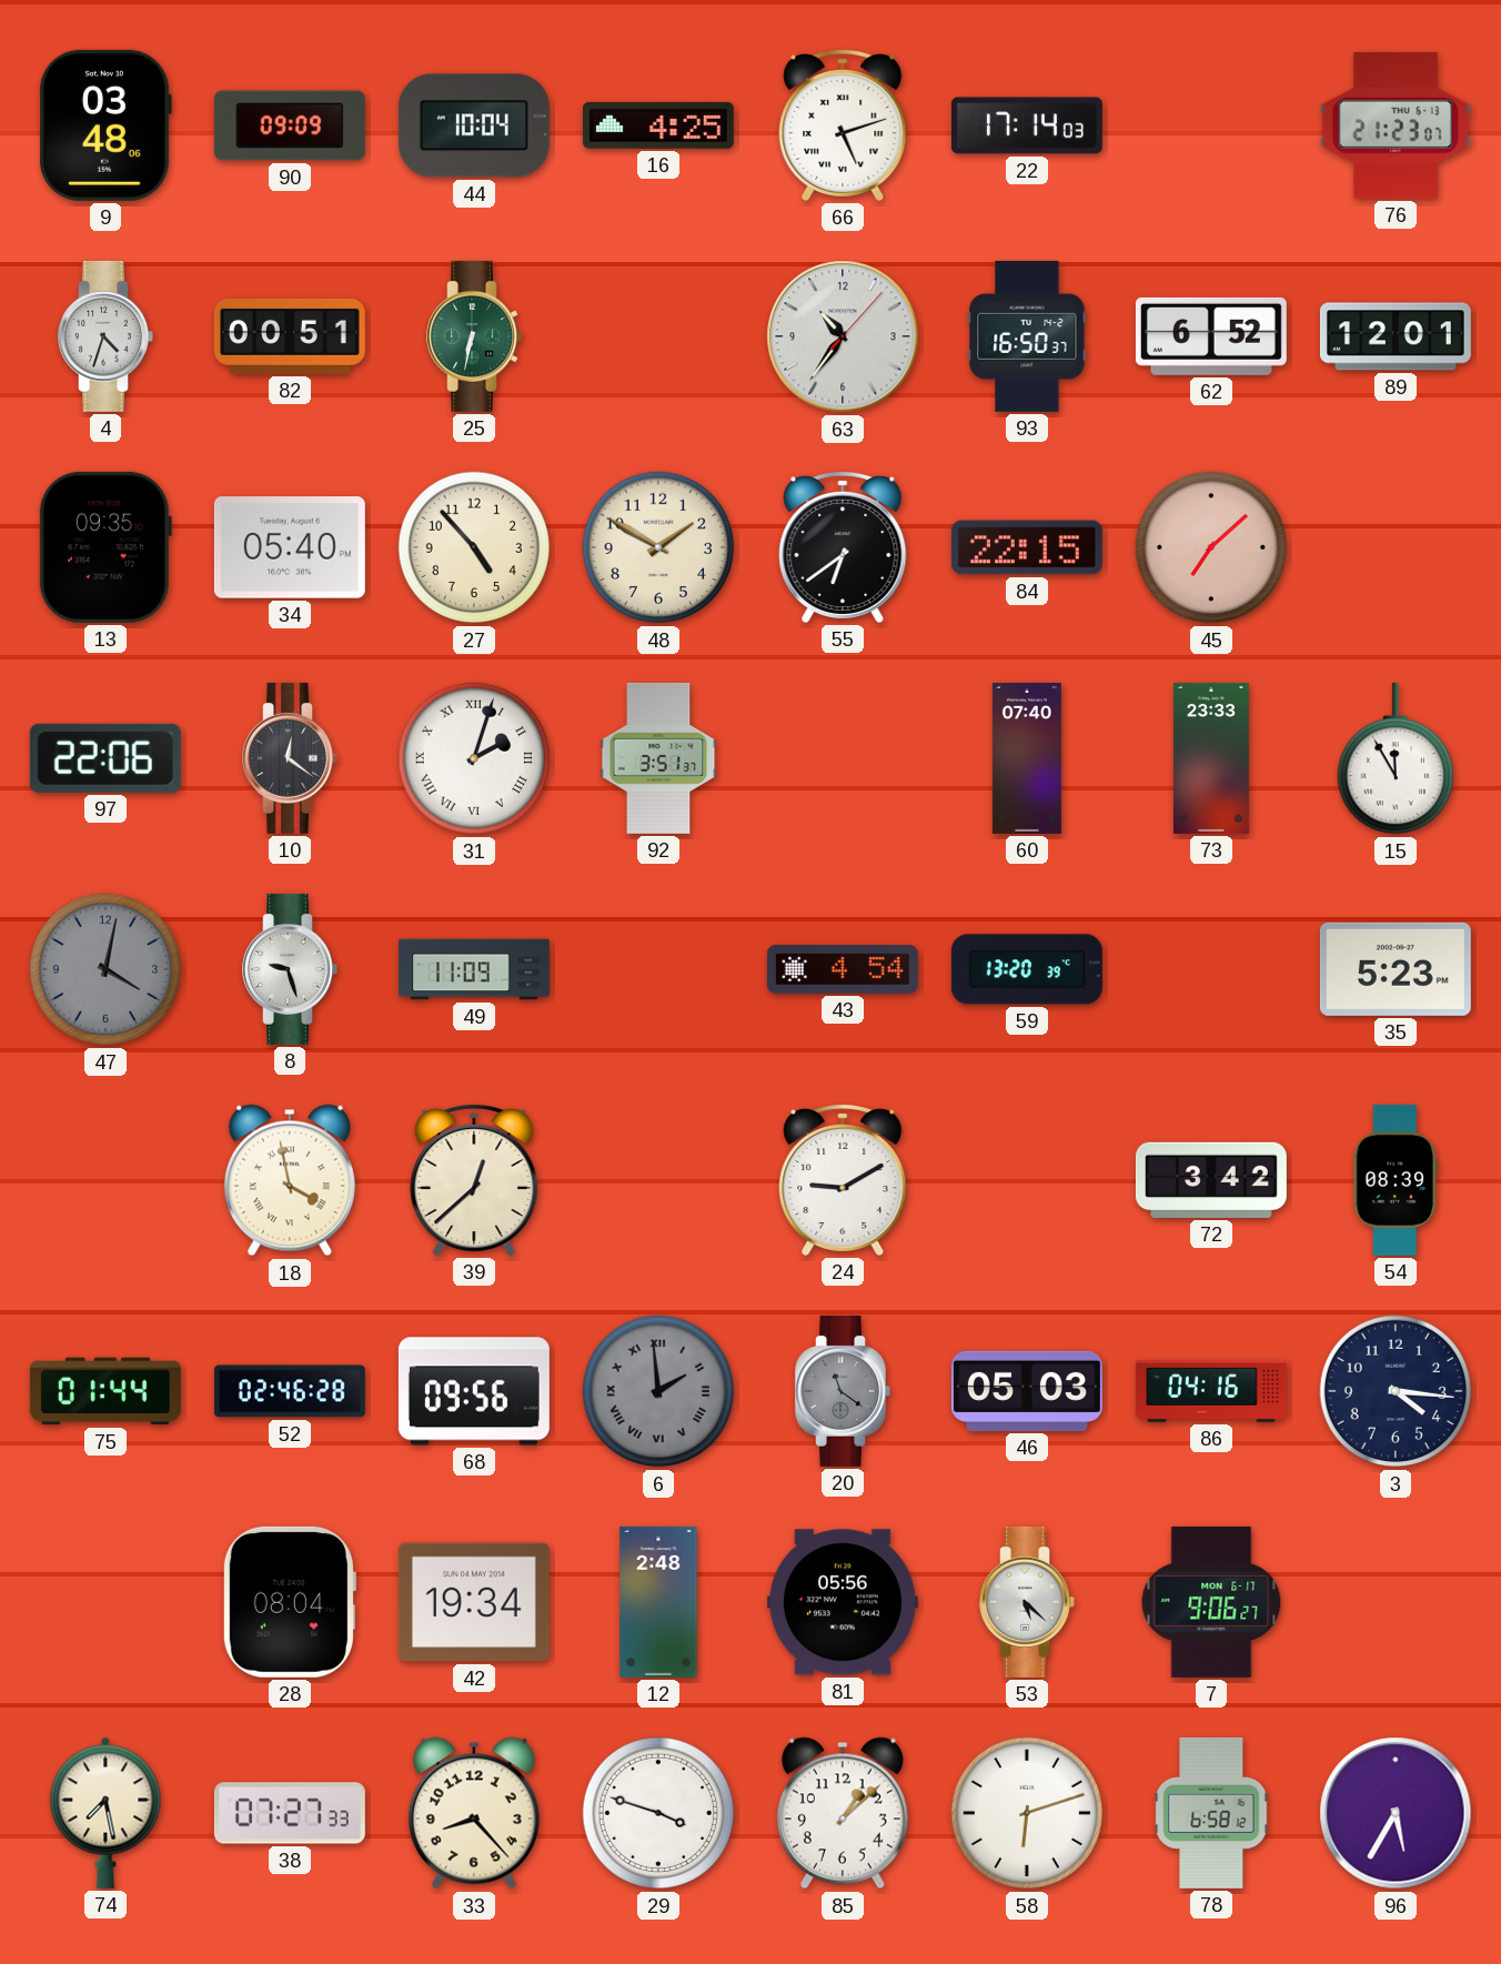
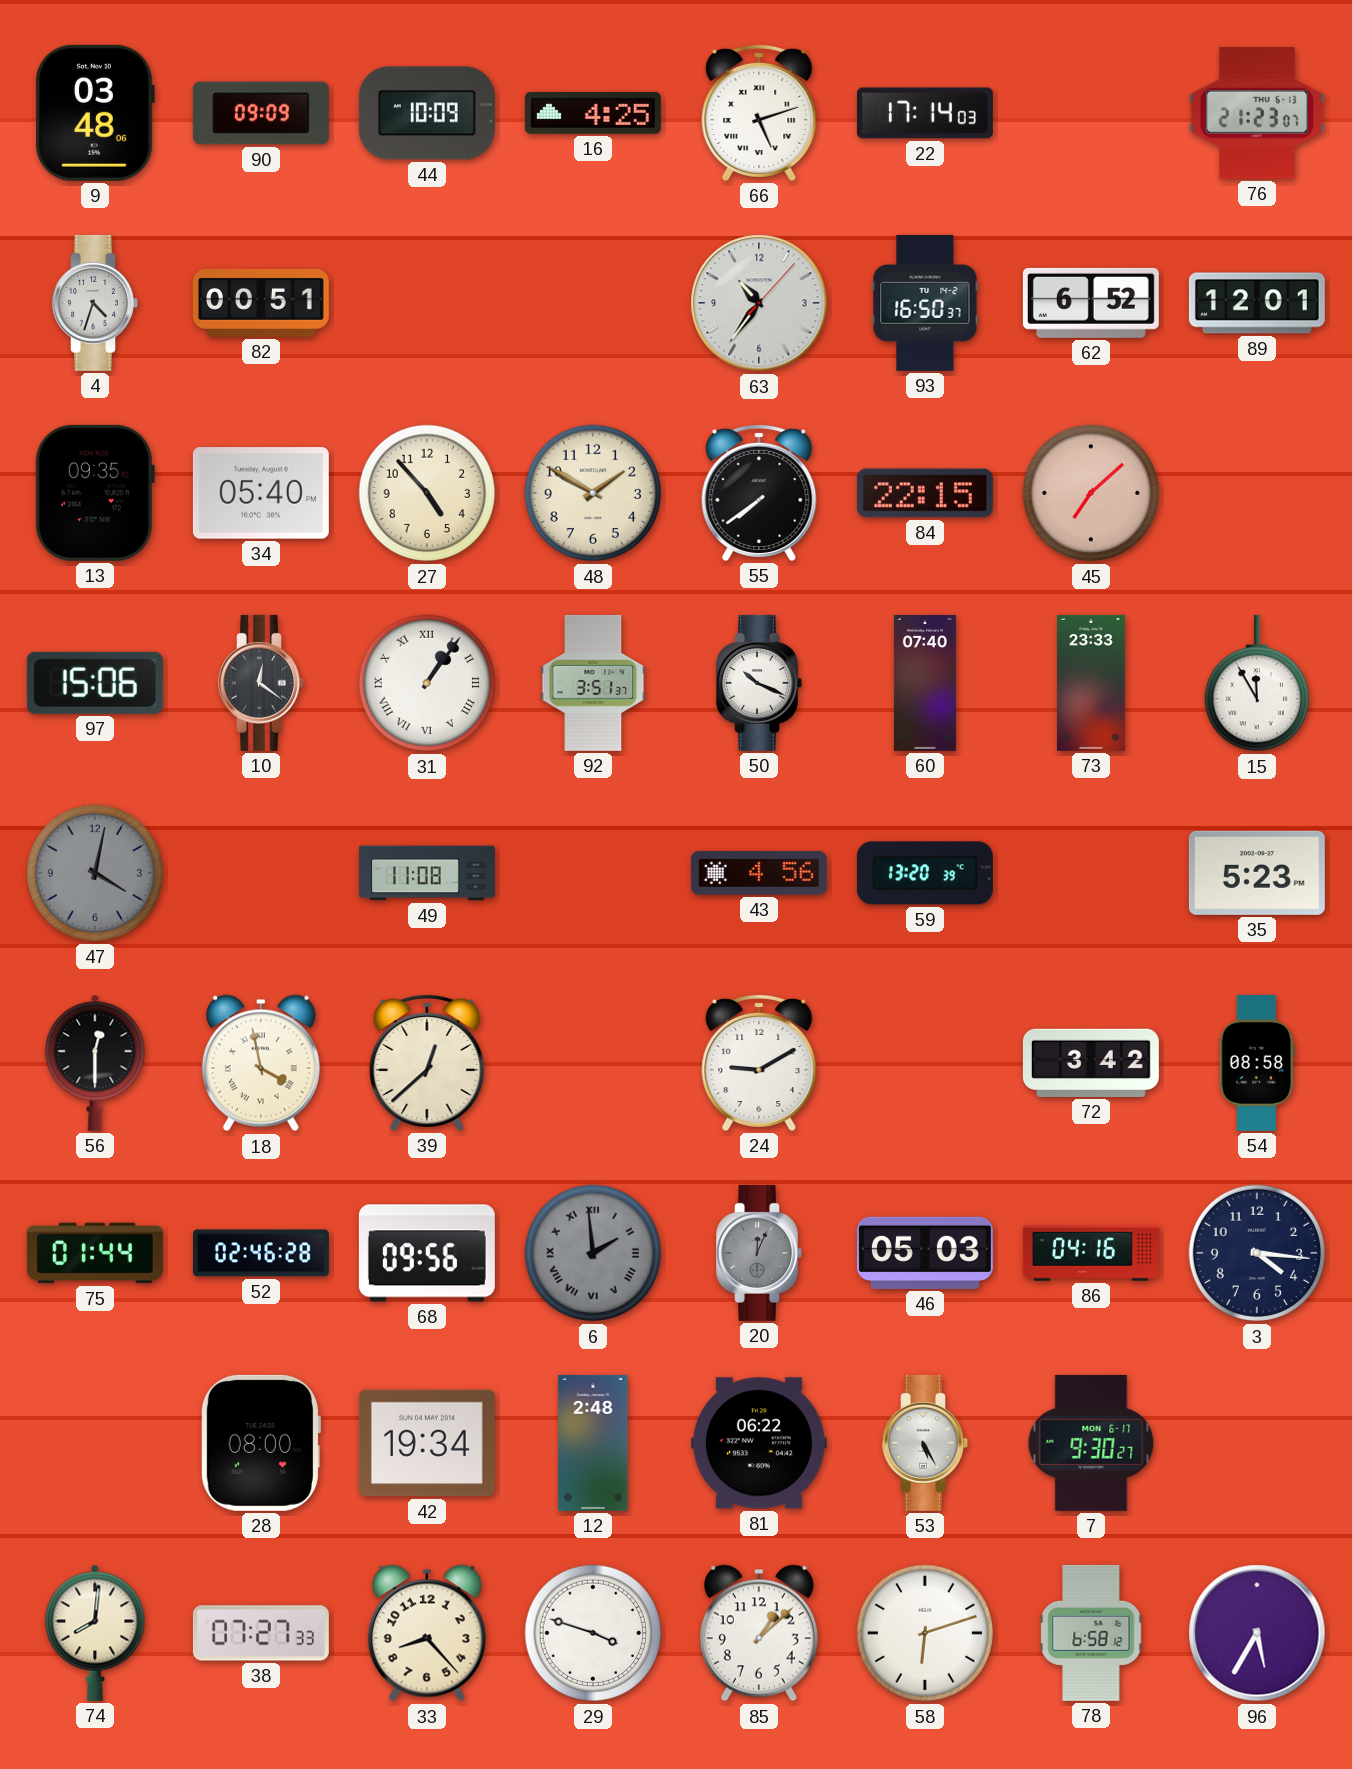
44: 10:04 -> 10:09 (427, 113)
25: 6:32 -> none (474, 336)
55: 6:39 -> 7:39 (759, 492)
97: 22:06 -> 15:06 (95, 683)
31: 2:03 -> 1:06 (427, 683)
50: none -> 10:19 (759, 683)
8: 9:27 -> none (290, 969)
49: 11:09 -> 11:08 (427, 873)
43: 4:54 -> 4:56 (759, 873)
56: none -> 12:30 (95, 1063)
54: 08:39 -> 08:58 (1257, 1063)
20: 11:21 -> 12:04 (759, 1253)
28: 08:04 -> 08:00 (260, 1443)
81: 05:56 -> 06:22 (759, 1443)
53: 5:22 -> 5:25 (925, 1443)
7: 9:06 -> 9:30 (1091, 1443)
74: 7:28 -> 8:01 (95, 1633)
